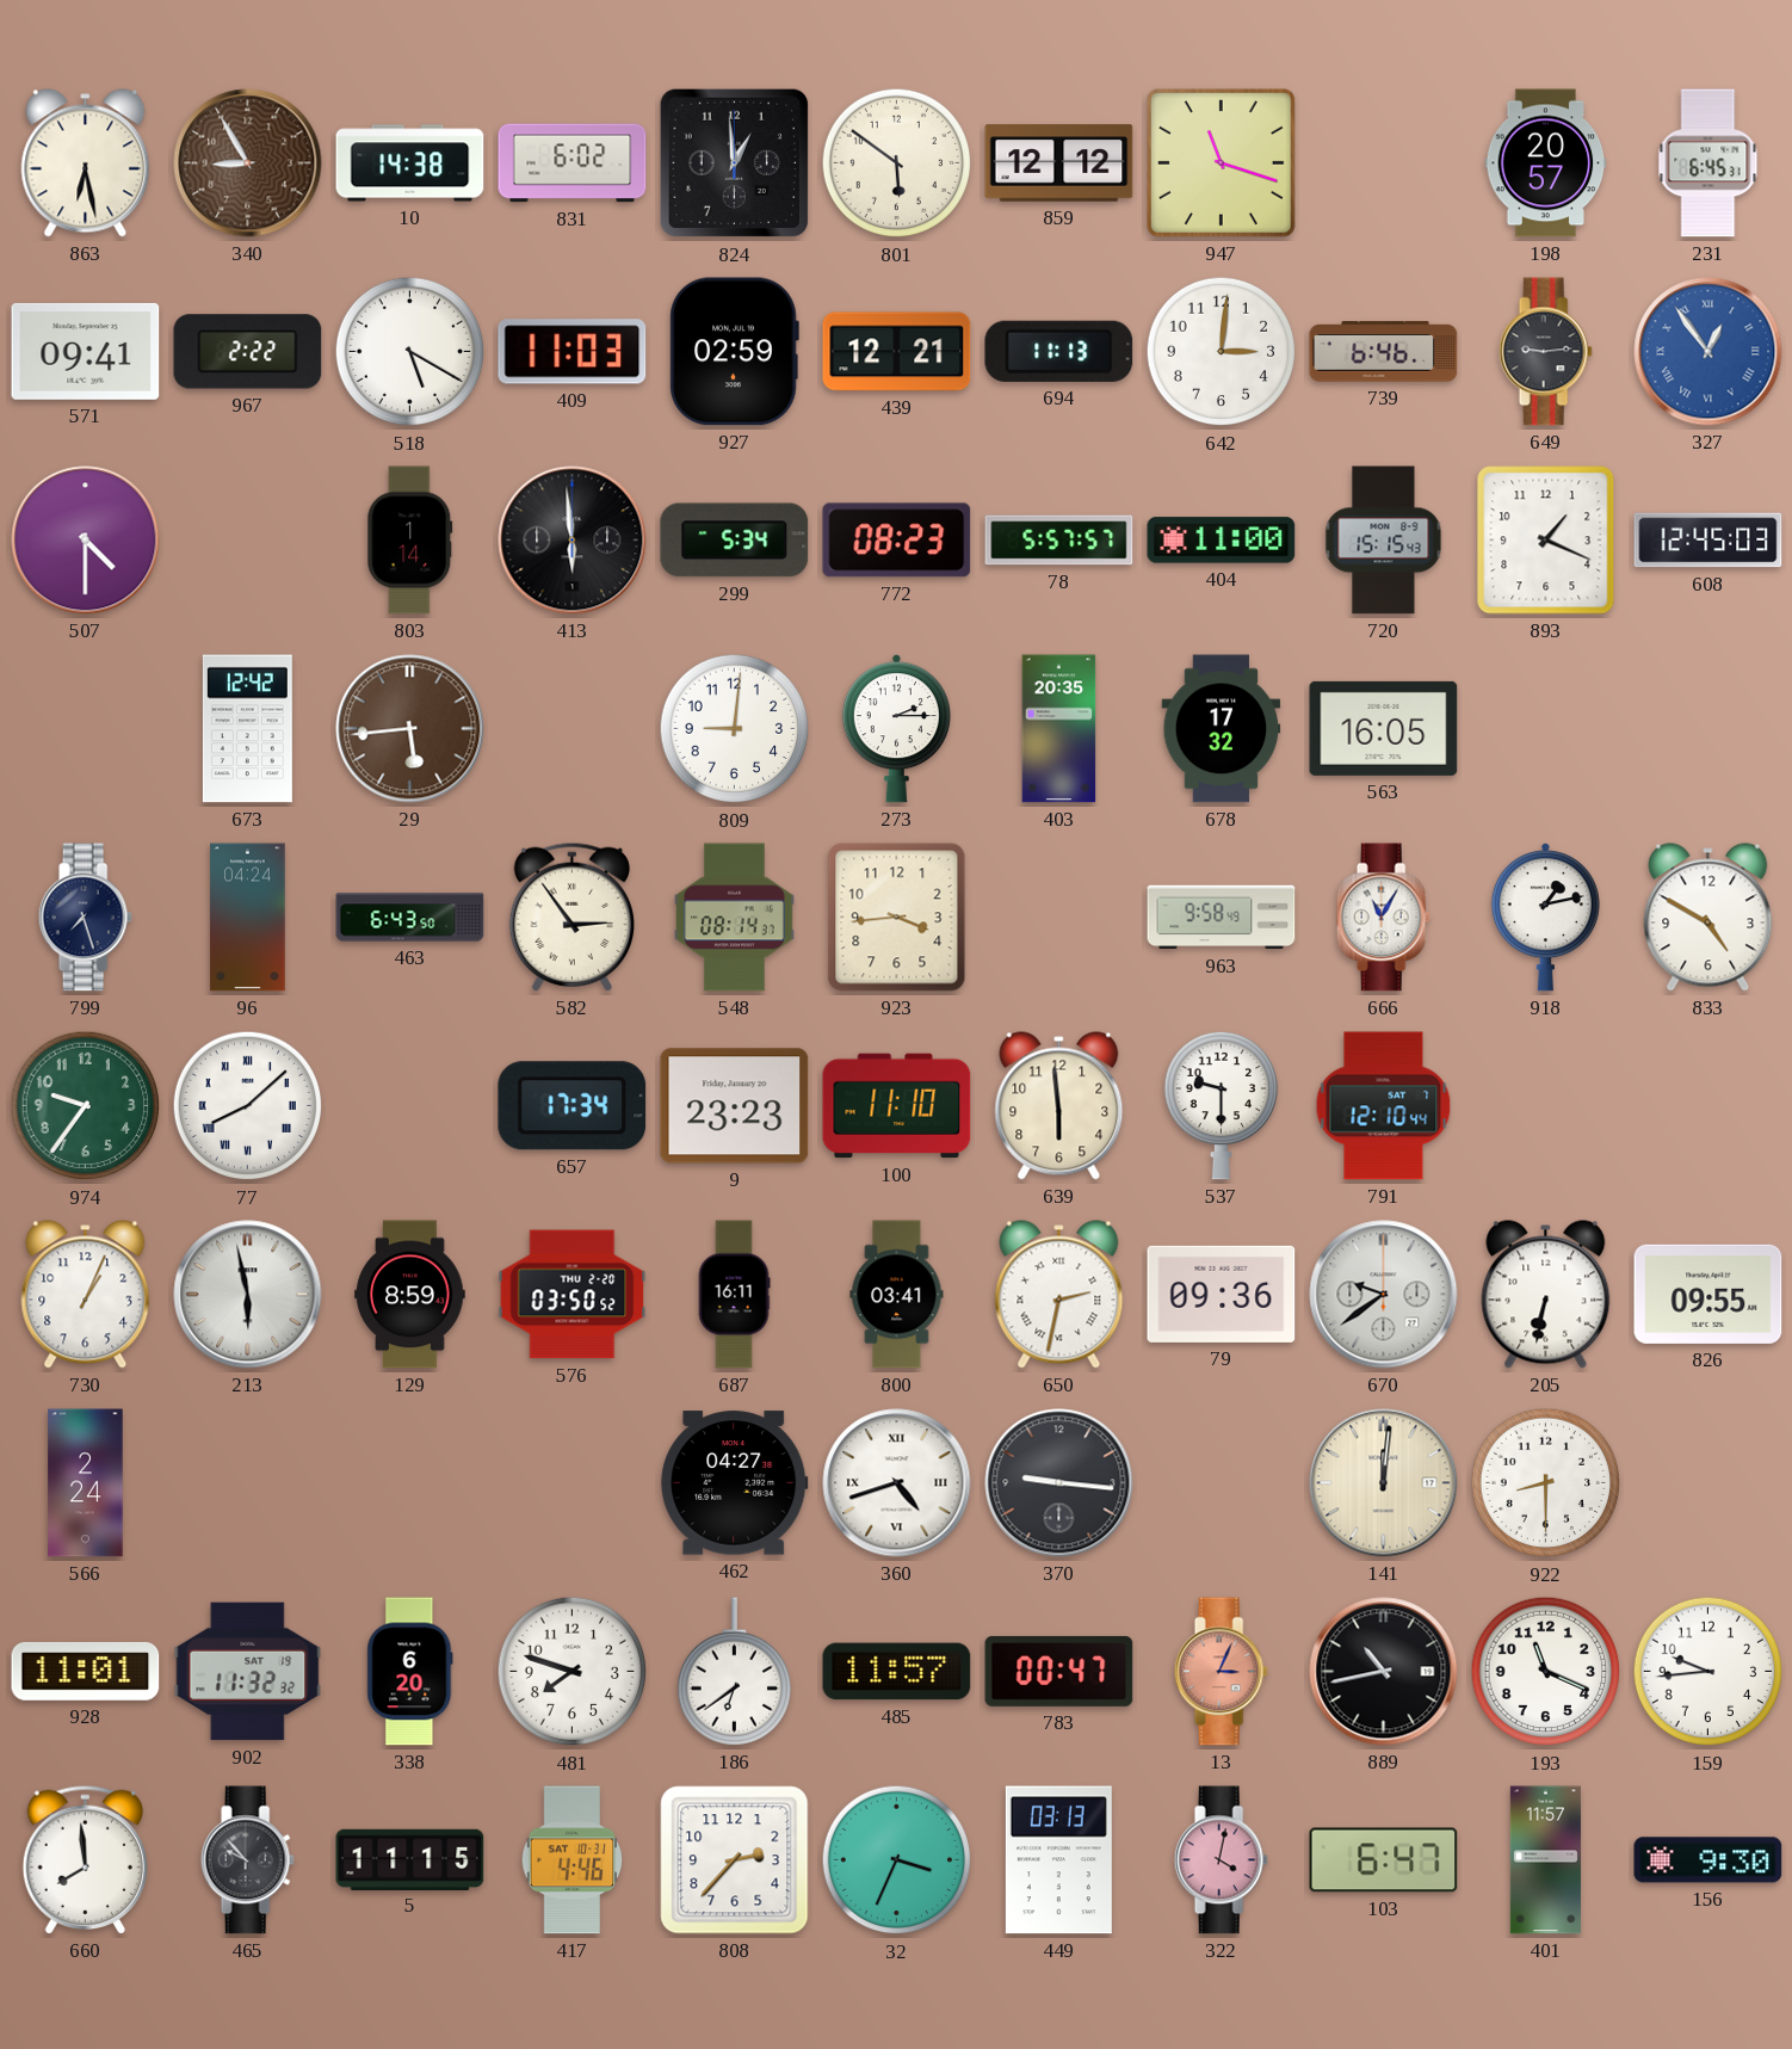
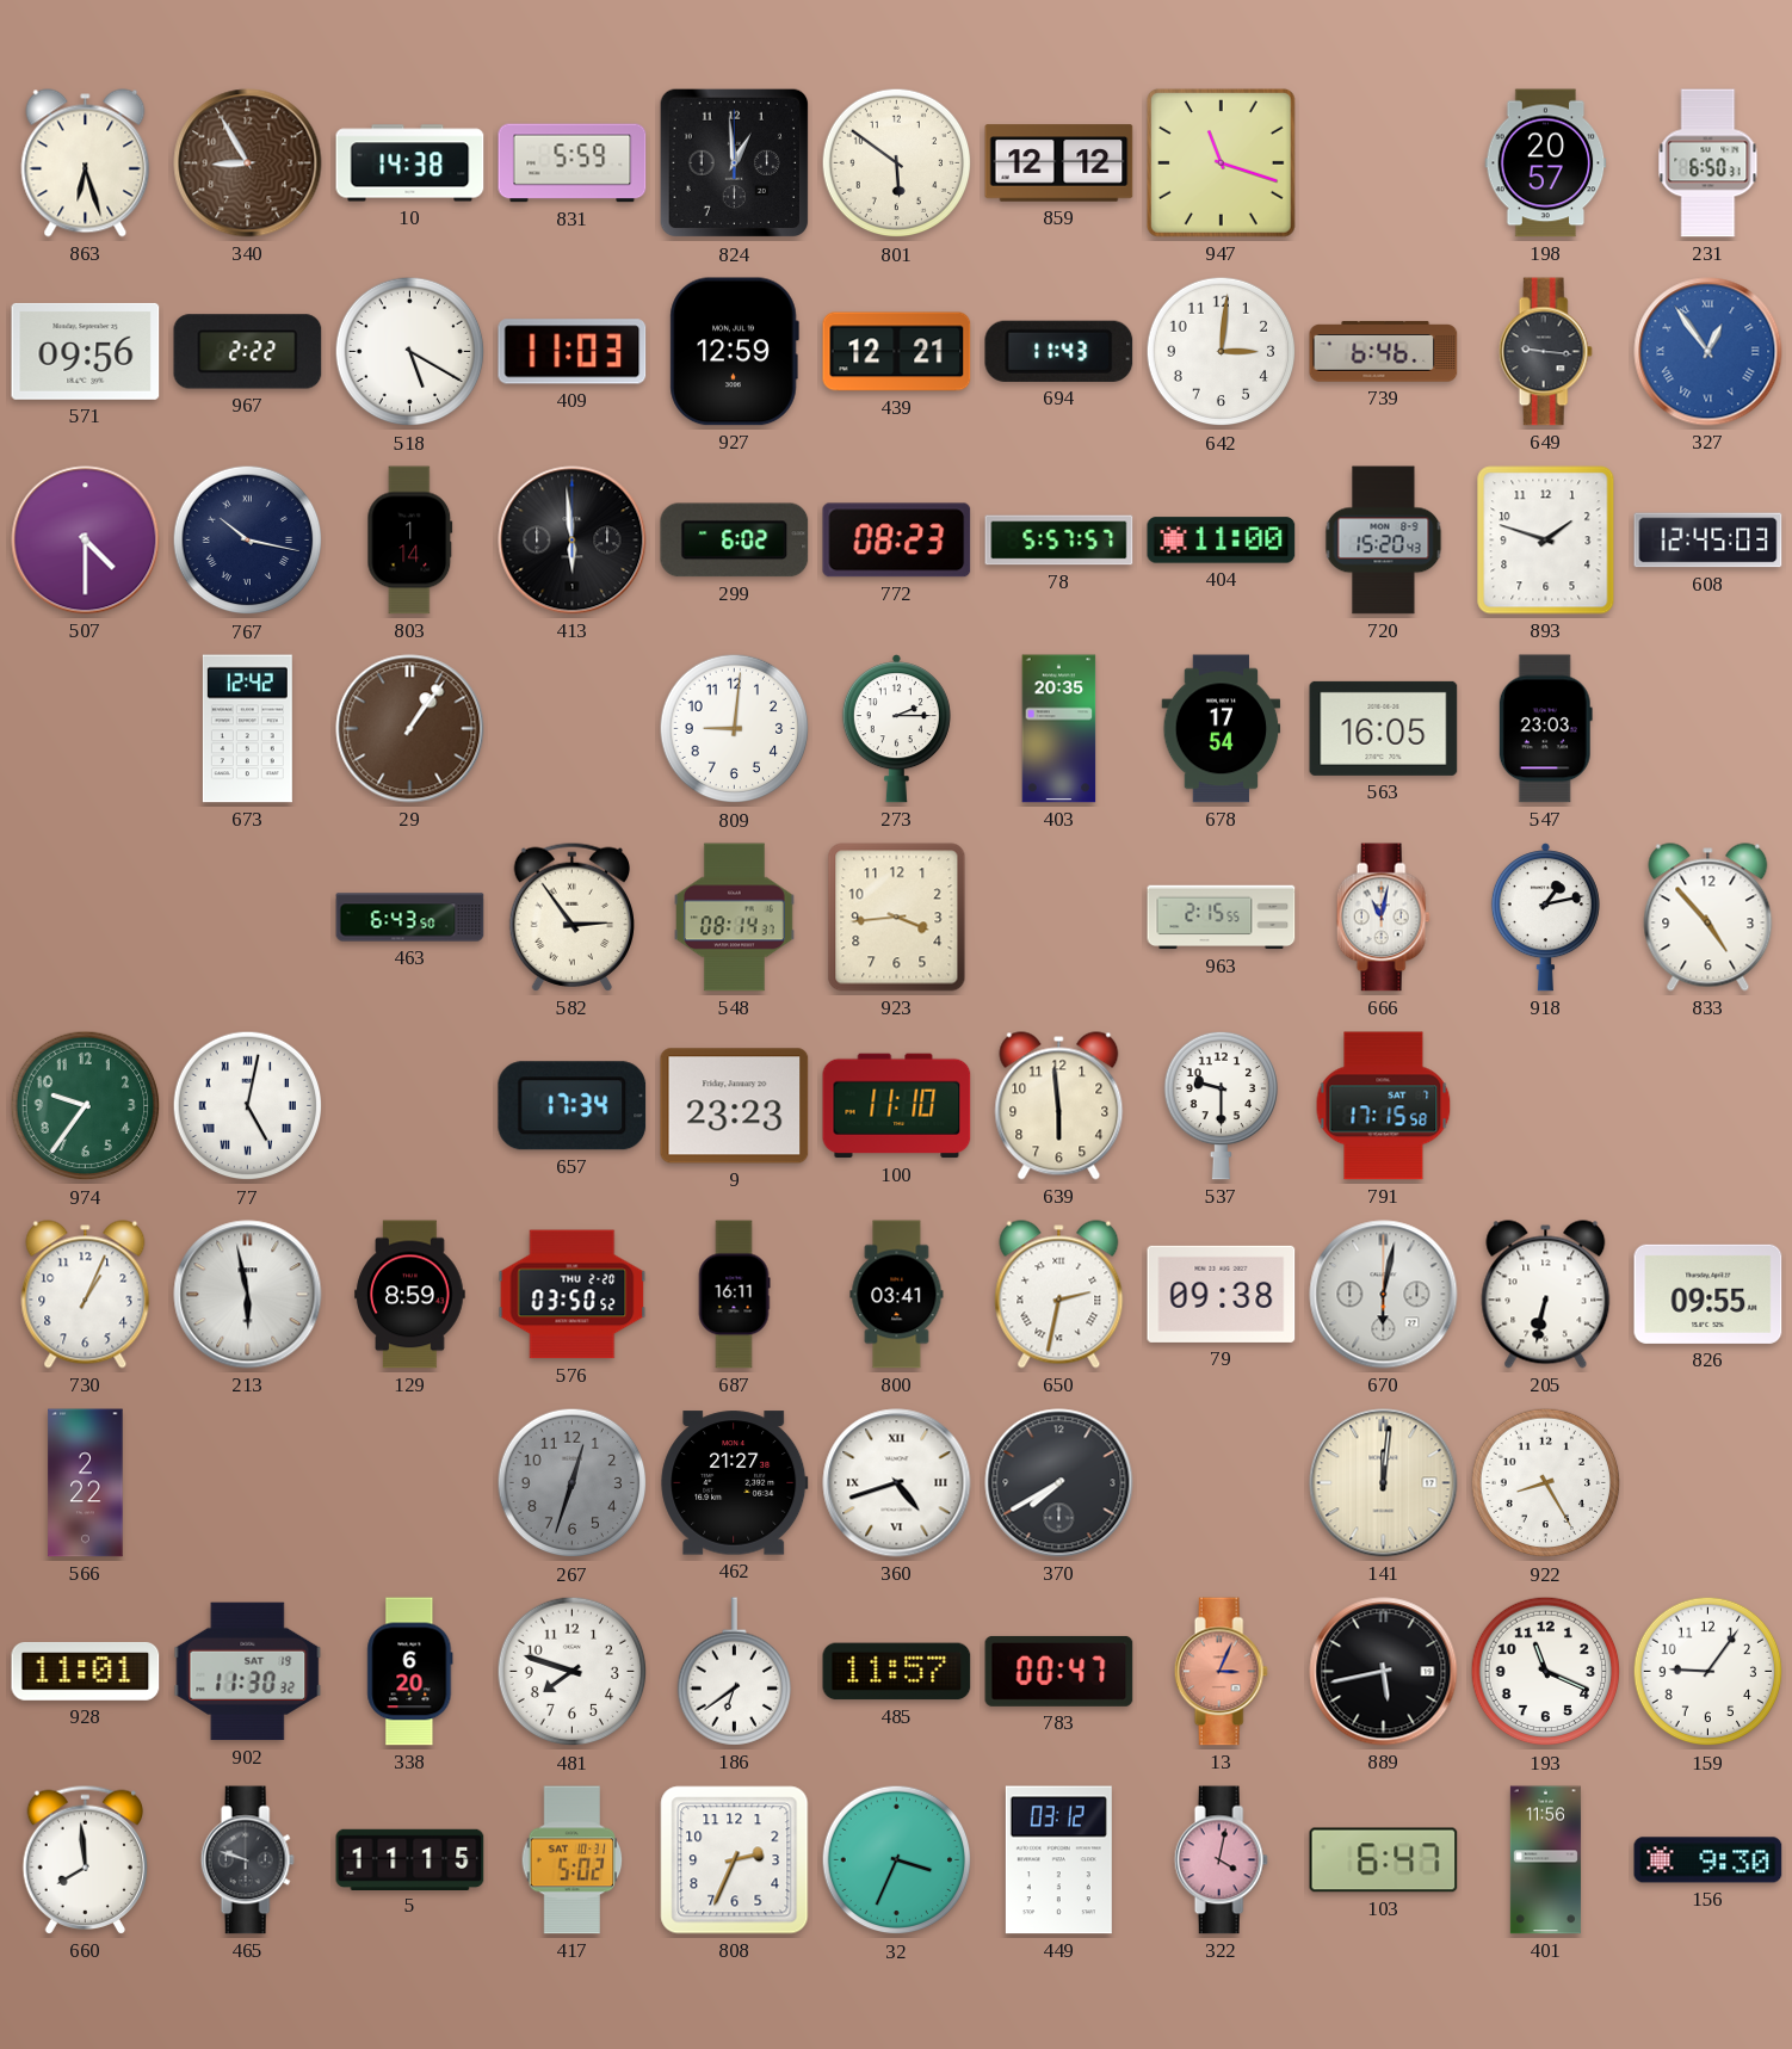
863: 6:28 -> 6:27 (86, 163)
831: 6:02 -> 5:59 (573, 163)
231: 6:45 -> 6:50 (1708, 163)
571: 09:41 -> 09:56 (86, 351)
927: 02:59 -> 12:59 (734, 352)
694: 11:13 -> 11:43 (1059, 351)
649: 9:14 -> 9:16 (1545, 352)
767: none -> 10:17 (248, 541)
299: 5:34 -> 6:02 (735, 541)
720: 15:15 -> 15:20 (1384, 541)
893: 1:19 -> 1:48 (1546, 541)
29: 5:44 -> 1:06 (410, 729)
678: 17:32 -> 17:54 (1222, 729)
547: none -> 23:03 (1545, 729)
799: 7:27 -> none (85, 918)
96: 04:24 -> none (248, 918)
963: 9:58 -> 2:15 (1222, 918)
666: 11:05 -> 11:02 (1383, 918)
833: 4:50 -> 4:53 (1708, 918)
77: 8:08 -> 5:02 (248, 1106)
791: 12:10 -> 17:15 (1384, 1106)
79: 09:36 -> 09:38 (1222, 1294)
670: 9:39 -> 6:02 (1384, 1295)
566: 2:24 -> 2:22 (86, 1483)
267: none -> 12:33 (573, 1483)
462: 04:27 -> 21:27 (735, 1483)
370: 9:16 -> 7:40 (1059, 1483)
922: 8:30 -> 8:25 (1546, 1483)
902: 11:32 -> 11:30 (248, 1672)
889: 10:43 -> 5:43 (1384, 1672)
159: 9:44 -> 9:06 (1708, 1672)
465: 9:53 -> 9:48 (247, 1860)
417: 4:46 -> 5:02 (573, 1860)
808: 2:37 -> 2:34 (735, 1860)
449: 03:13 -> 03:12 (1058, 1860)
401: 11:57 -> 11:56 (1545, 1860)
